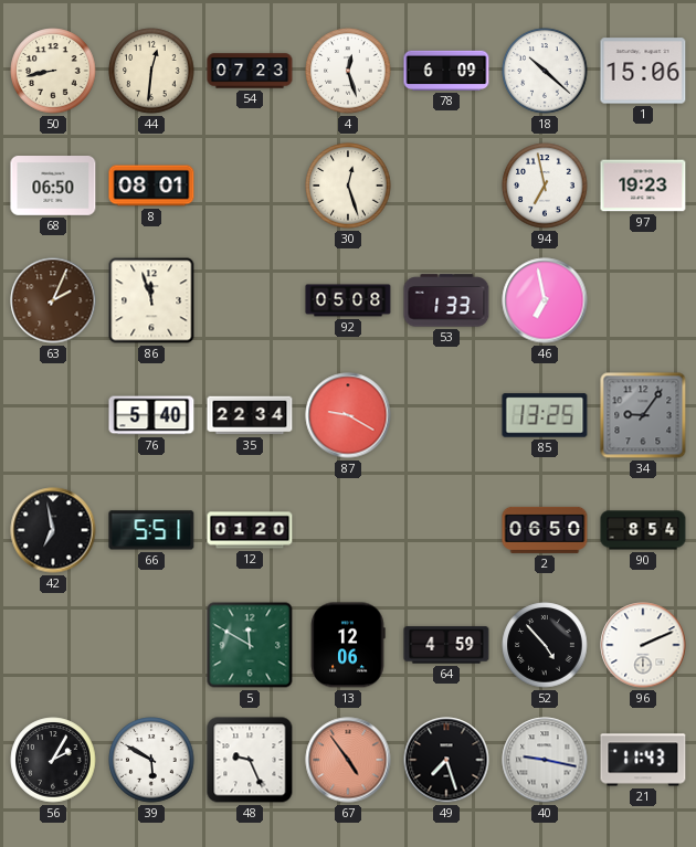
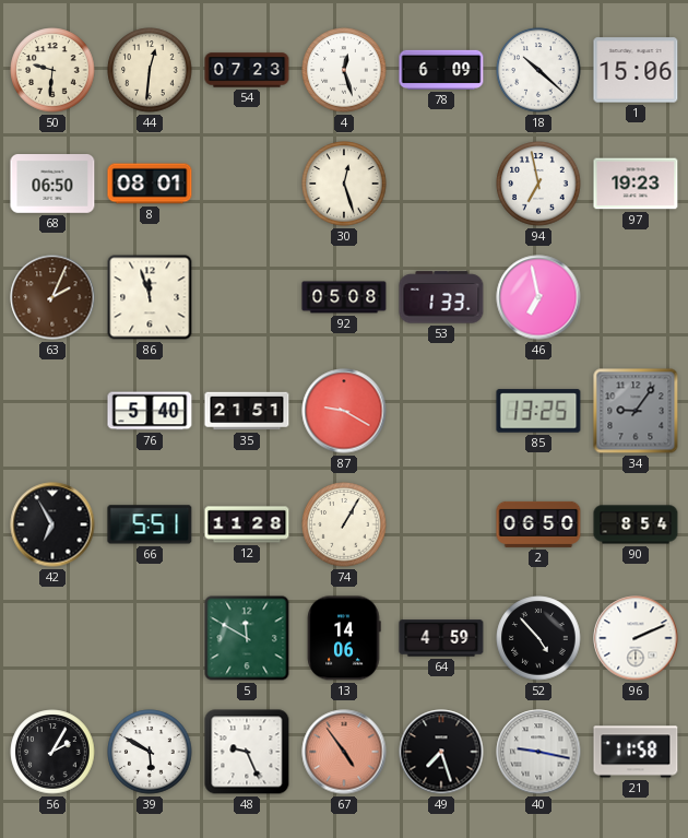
50: 8:43 -> 9:31 (52, 70)
35: 22:34 -> 21:51 (247, 411)
42: 6:58 -> 6:55 (52, 524)
12: 01:20 -> 11:28 (247, 524)
74: none -> 1:05 (344, 524)
13: 12:06 -> 14:06 (344, 638)
21: 11:43 -> 11:58 (636, 752)
